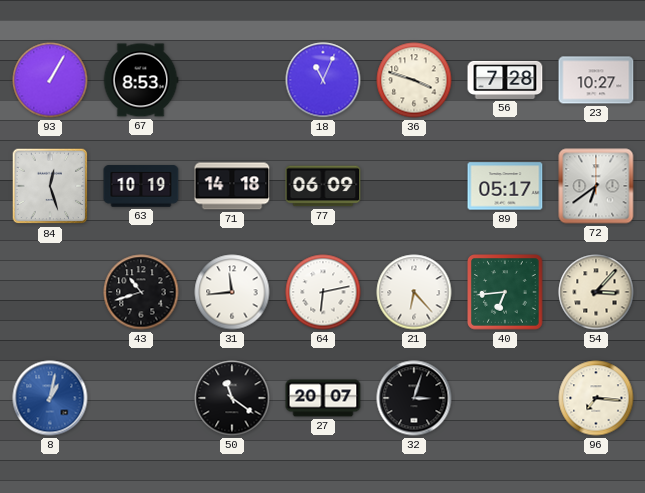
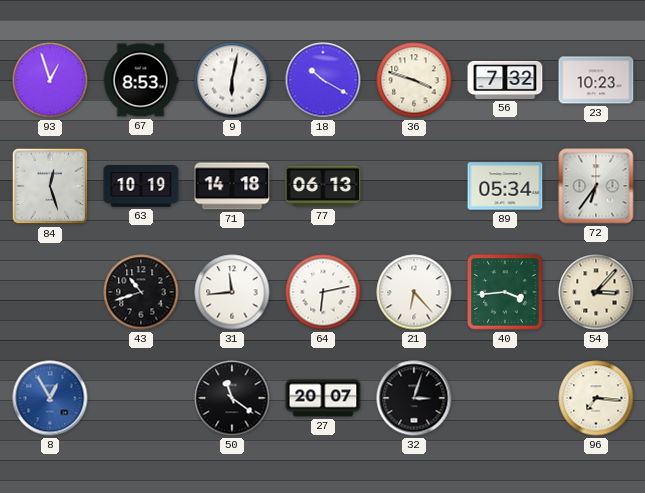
93: 1:05 -> 12:57 (50, 80)
9: none -> 6:02 (232, 80)
18: 11:04 -> 10:20 (323, 80)
56: 7:28 -> 7:32 (505, 80)
23: 10:27 -> 10:23 (596, 80)
77: 06:09 -> 06:13 (323, 186)
89: 05:17 -> 05:34 (505, 186)
72: 6:39 -> 6:36 (596, 186)
40: 6:44 -> 3:44 (505, 292)
8: 1:02 -> 12:55 (50, 398)
